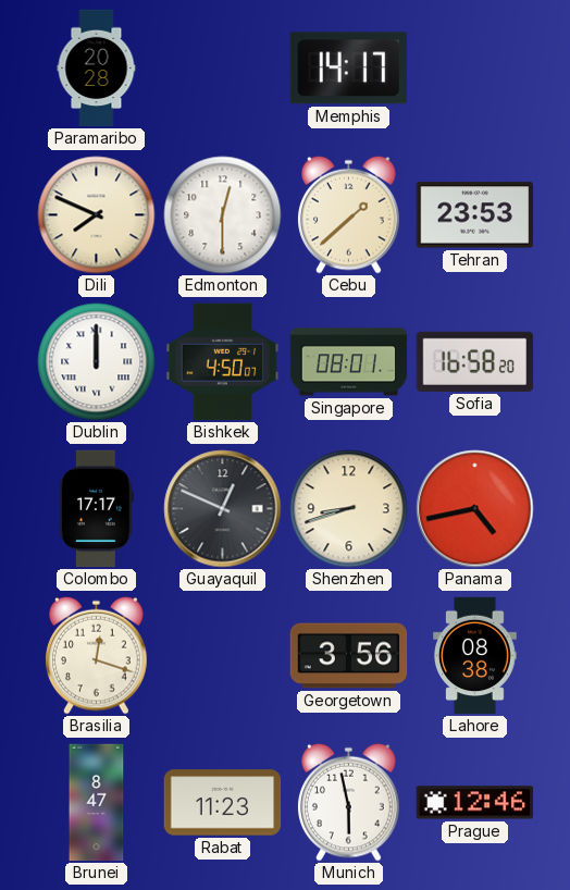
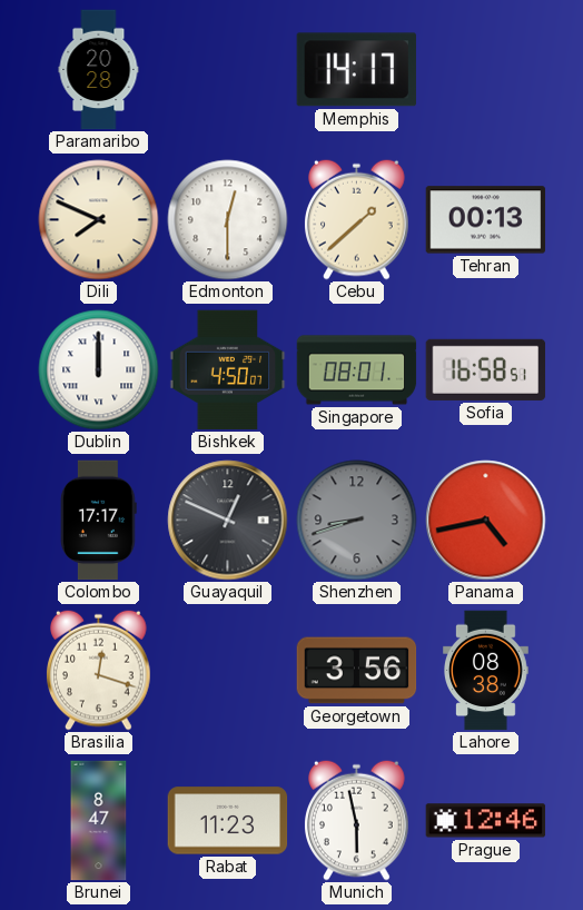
Tehran: 23:53 -> 00:13 (486, 220)
Sofia: 16:58:20 -> 16:58:51 (486, 369)
Shenzhen dial: cream -> grey (357, 521)
